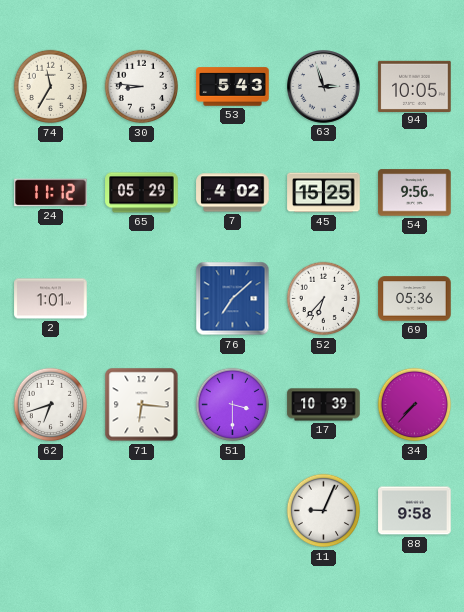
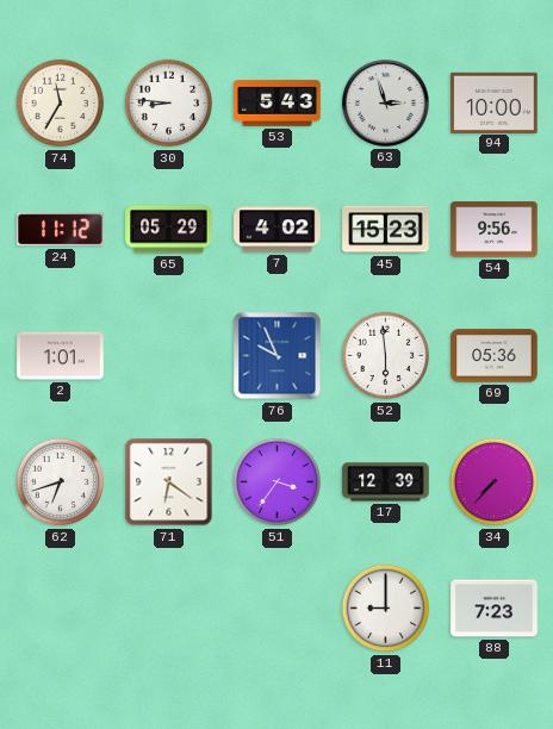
94: 10:05 -> 10:00 (495, 102)
45: 15:25 -> 15:23 (386, 230)
76: 7:08 -> 9:56 (278, 356)
52: 6:37 -> 5:59 (386, 356)
71: 6:16 -> 6:21 (169, 482)
51: 3:30 -> 3:36 (278, 482)
17: 10:39 -> 12:39 (386, 482)
11: 9:04 -> 9:00 (386, 609)
88: 9:58 -> 7:23 (495, 609)
